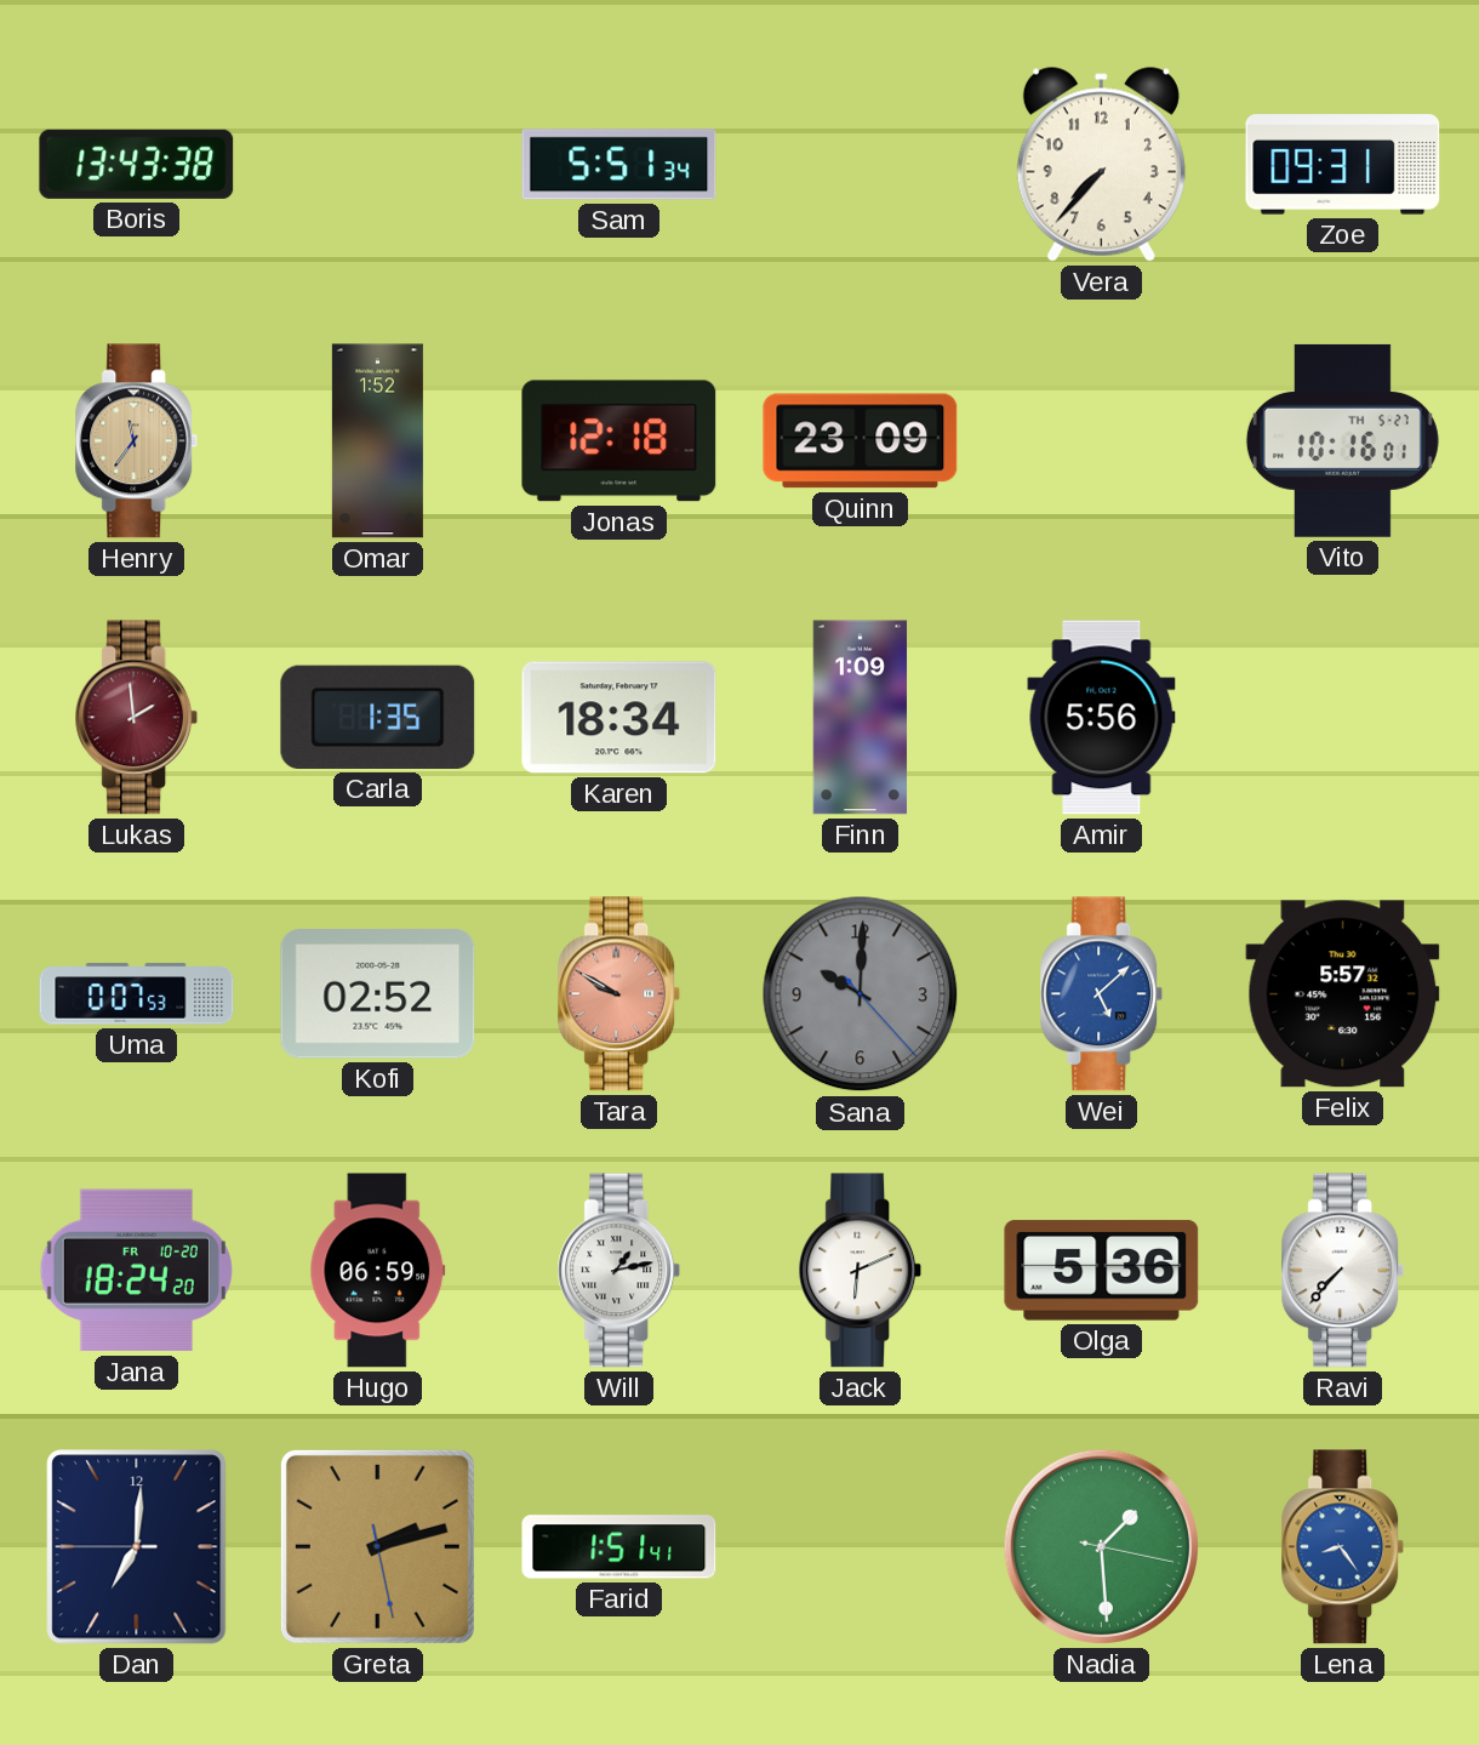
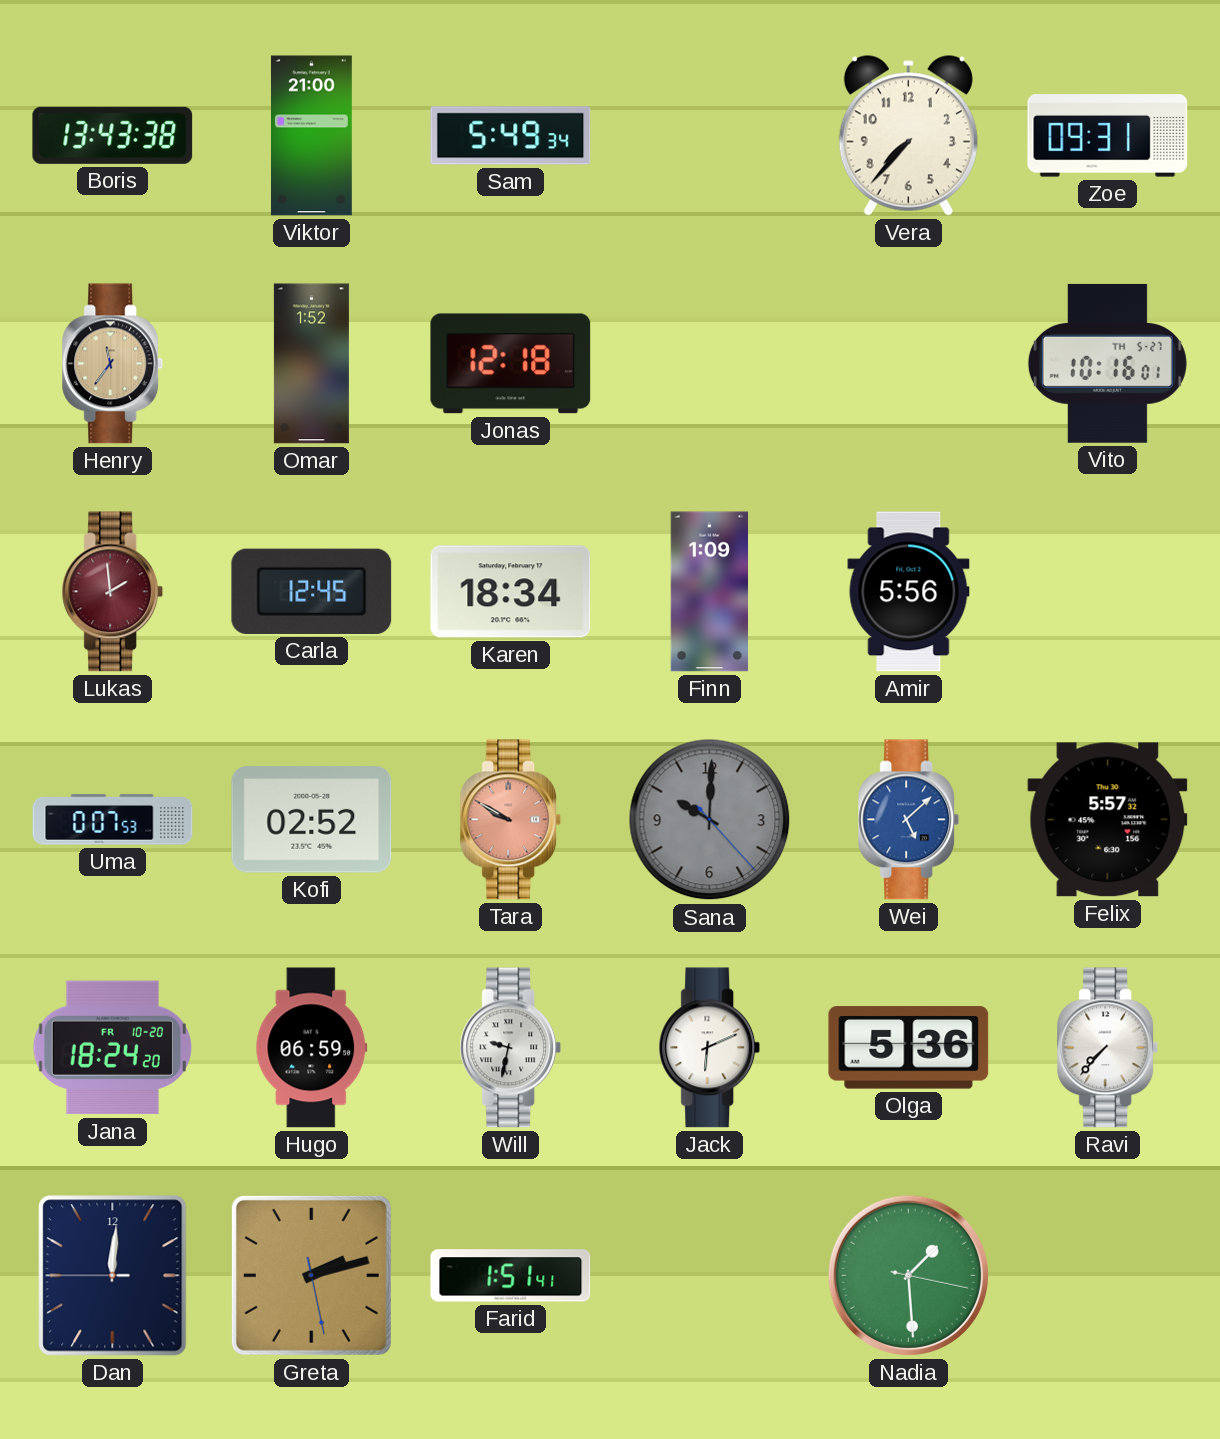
Viktor: none -> 21:00 (311, 136)
Sam: 5:51 -> 5:49 (511, 136)
Quinn: 23:09 -> none (861, 441)
Carla: 1:35 -> 12:45 (312, 591)
Will: 1:13 -> 9:32 (511, 1048)
Dan: 7:00 -> 12:00 (113, 1276)
Lena: 8:24 -> none (1343, 1547)
